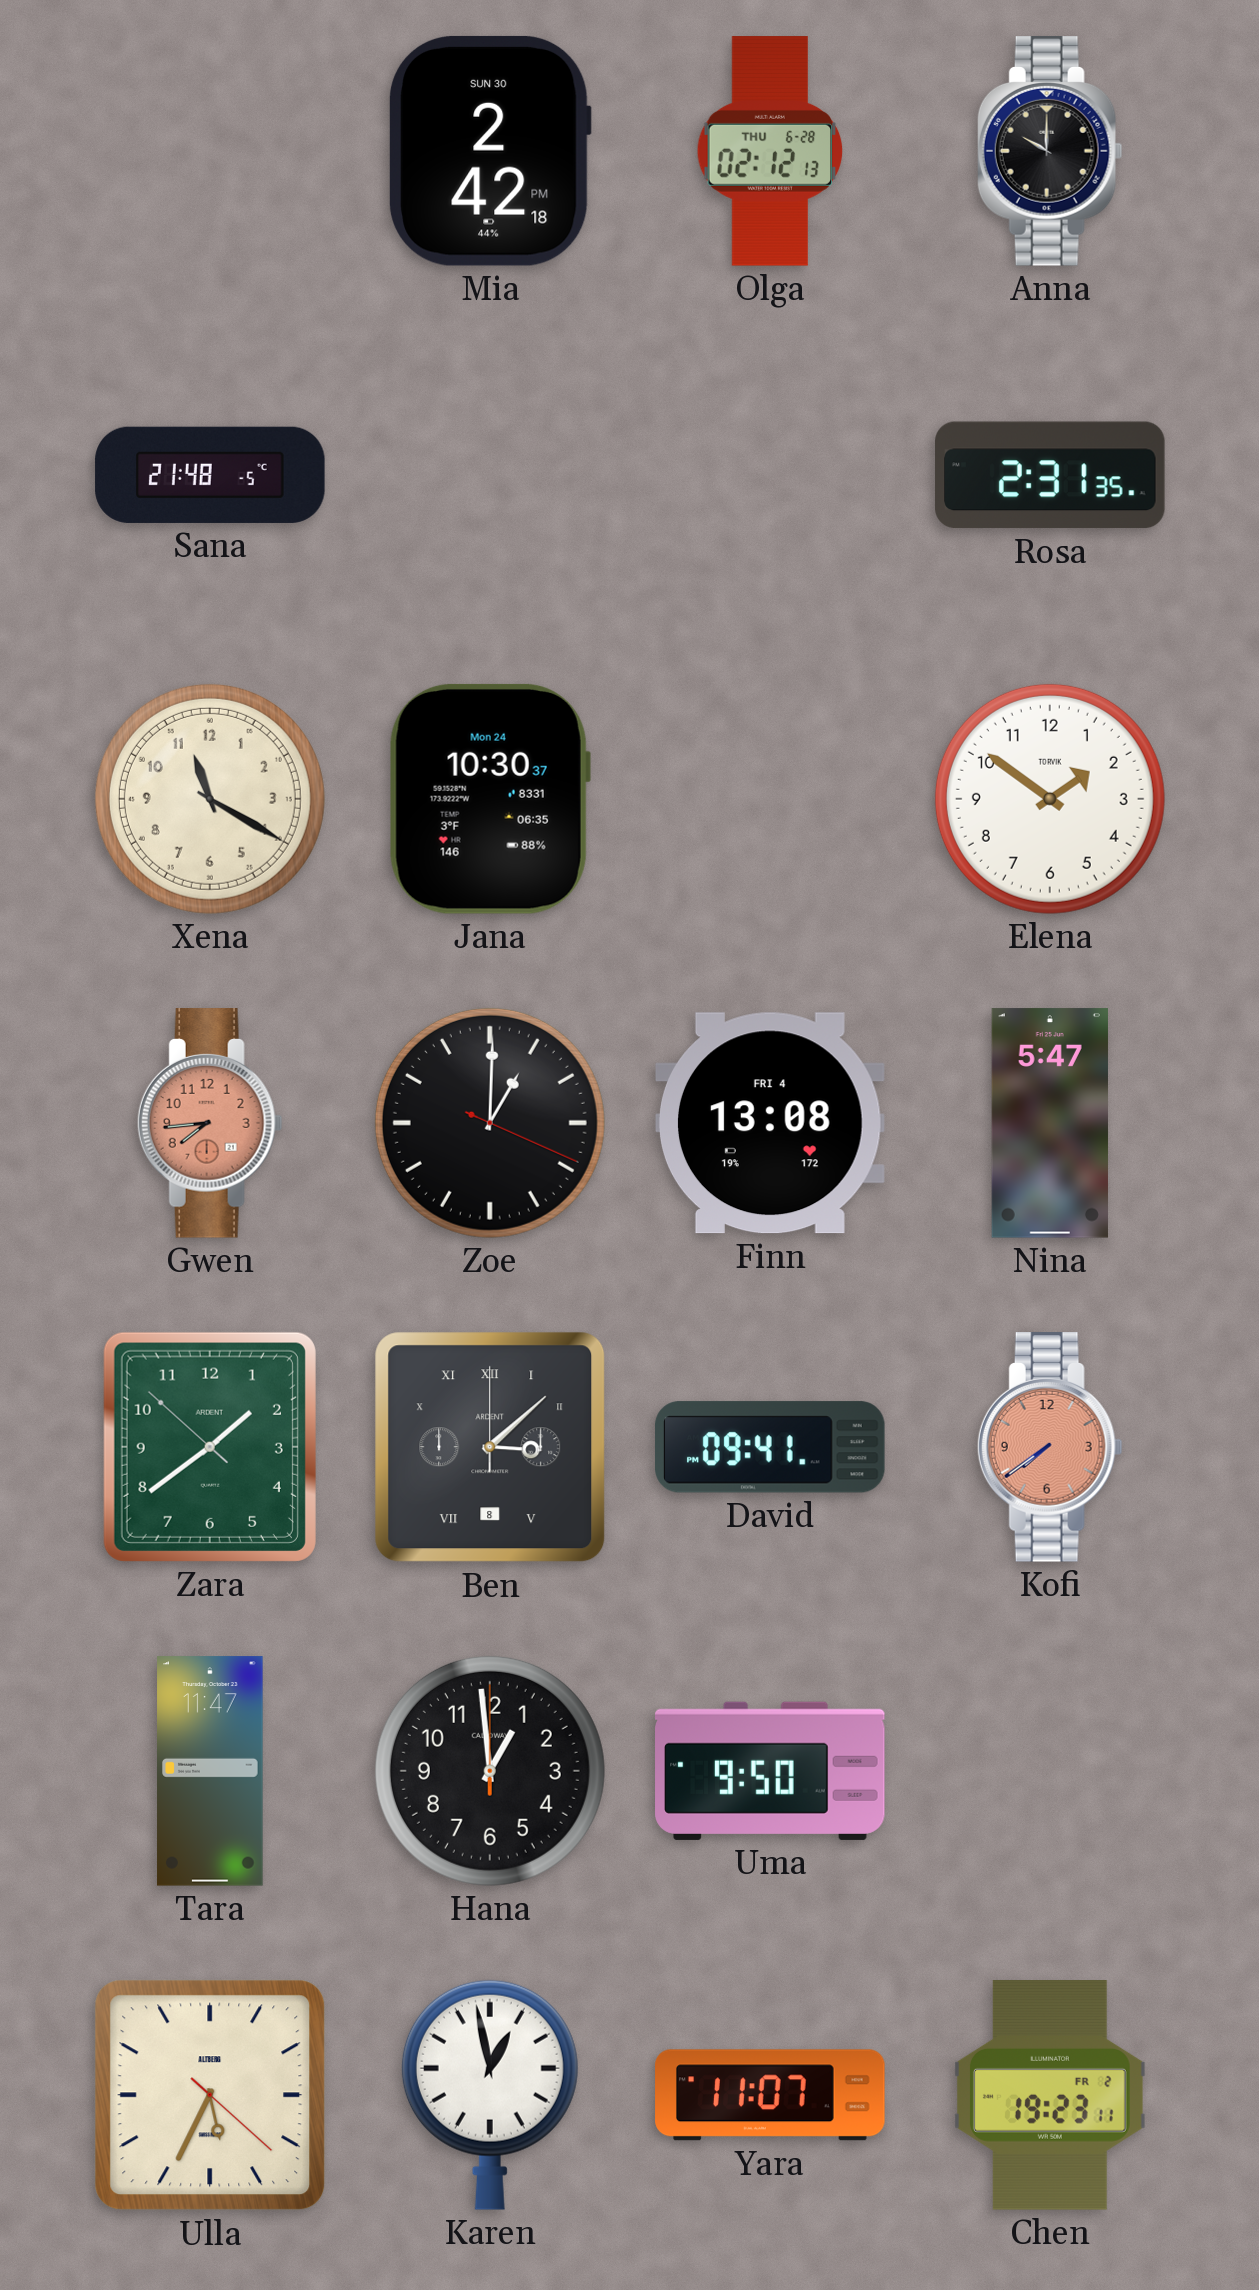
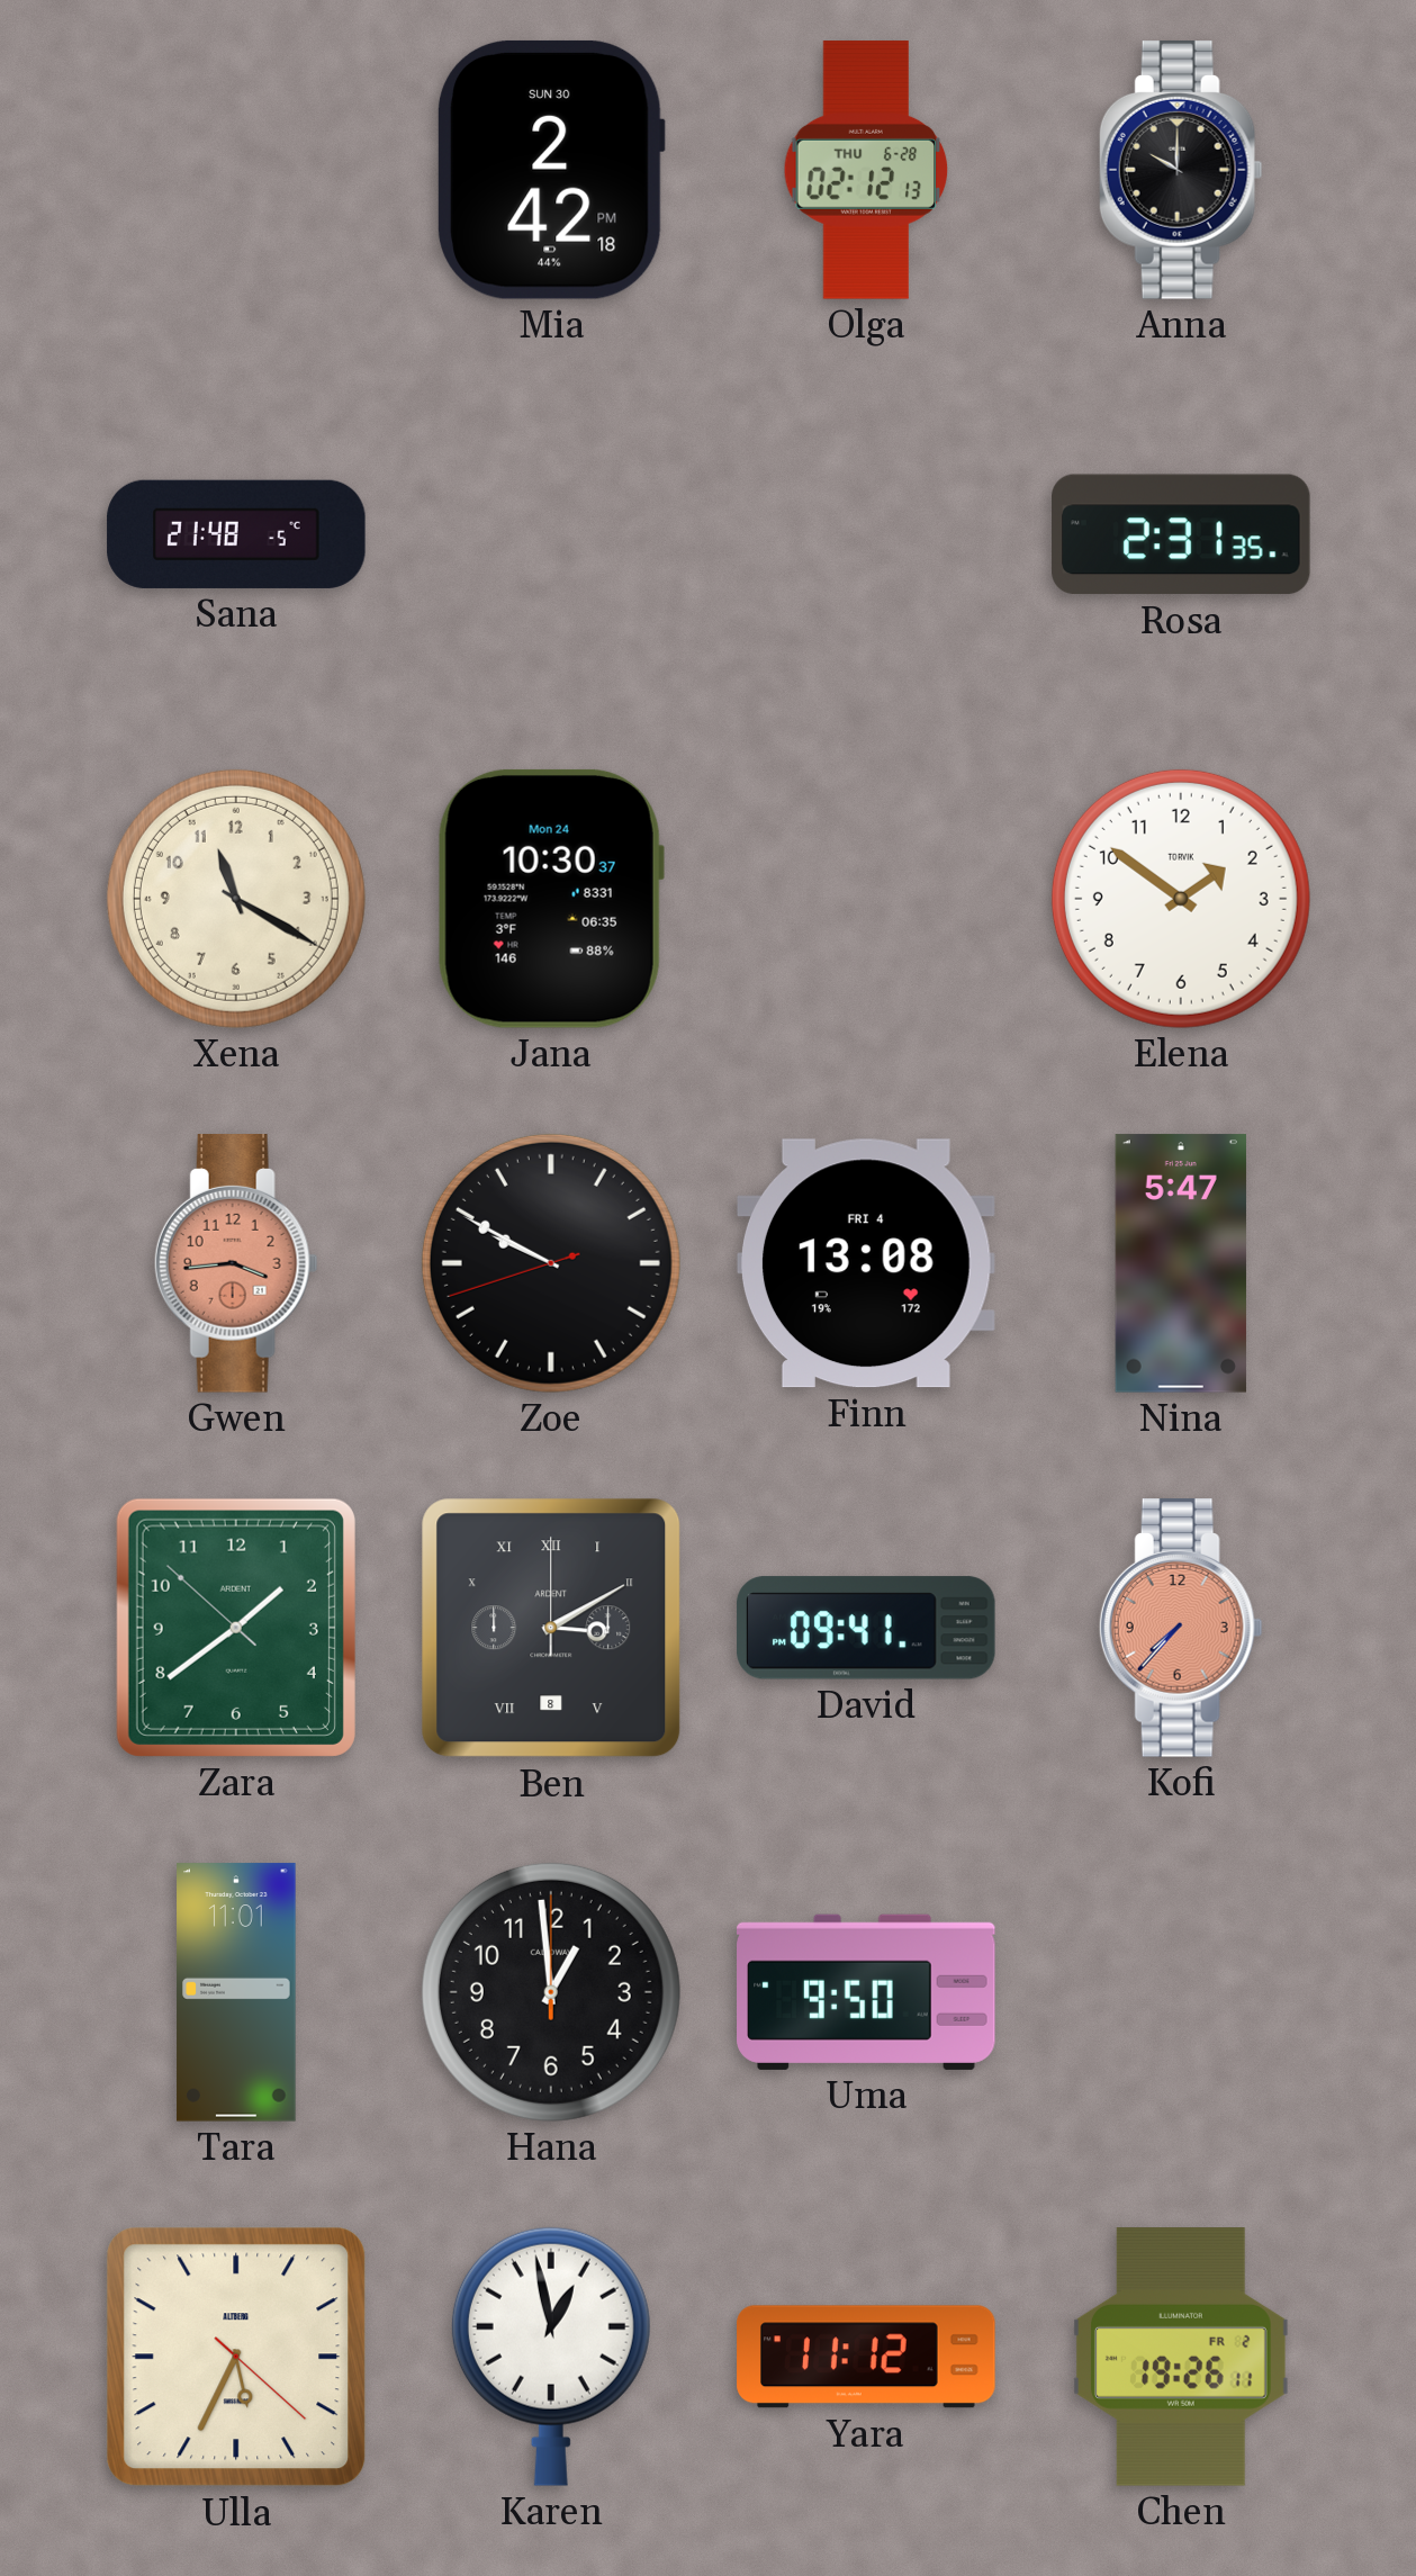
Gwen: 7:44 -> 3:44 (236, 1263)
Zoe: 1:00 -> 9:49 (551, 1263)
Ben: 3:08 -> 3:10 (551, 1628)
Kofi: 7:39 -> 7:37 (1181, 1628)
Tara: 11:47 -> 11:01 (236, 1992)
Yara: 11:07 -> 11:12 (866, 2357)
Chen: 19:23 -> 19:26 (1181, 2357)
